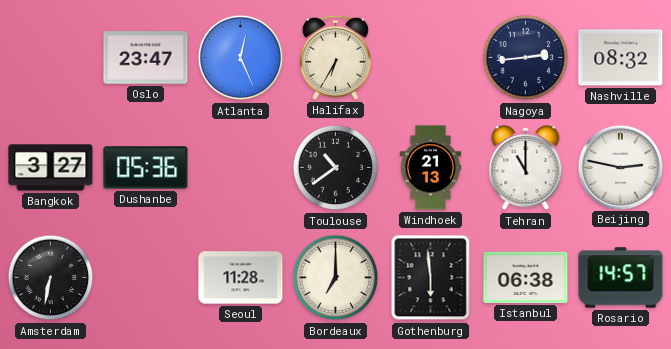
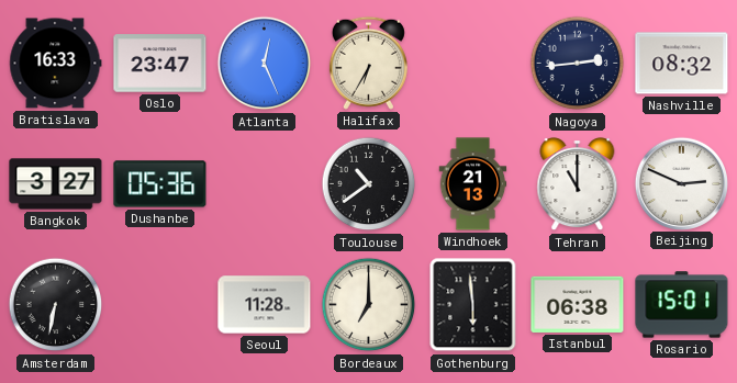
Bratislava: none -> 16:33 (56, 64)
Beijing: 2:47 -> 2:49 (681, 183)
Rosario: 14:57 -> 15:01 (682, 305)
